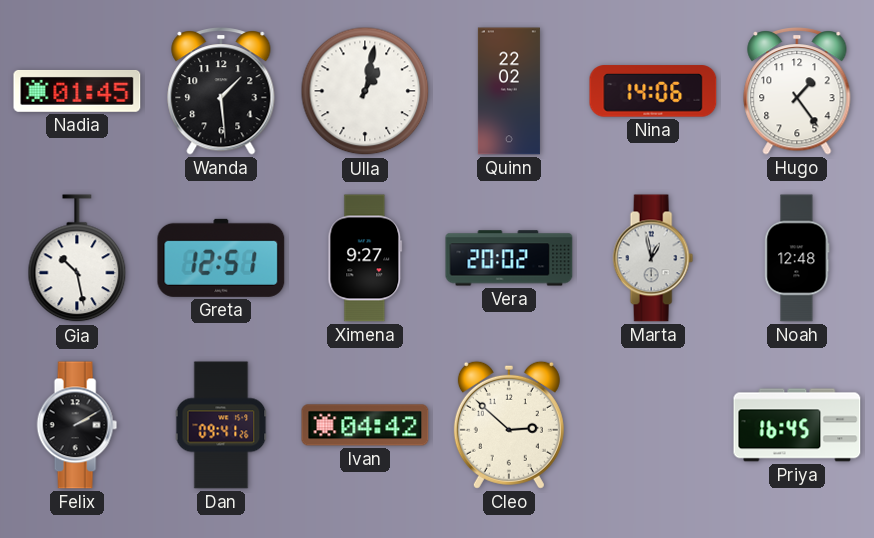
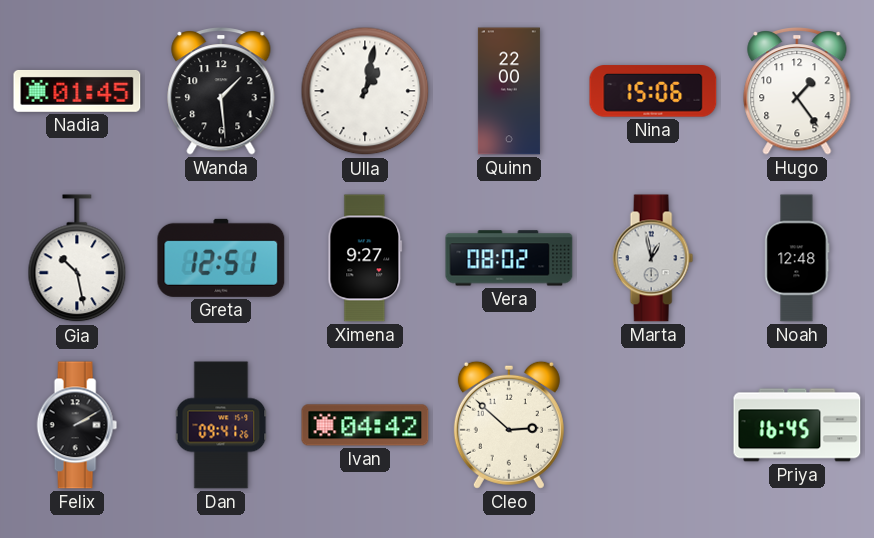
Quinn: 22:02 -> 22:00 (509, 91)
Nina: 14:06 -> 15:06 (653, 91)
Vera: 20:02 -> 08:02 (509, 258)
